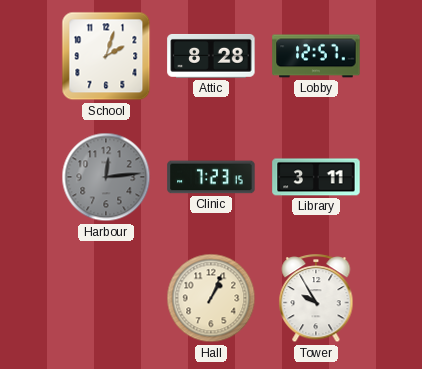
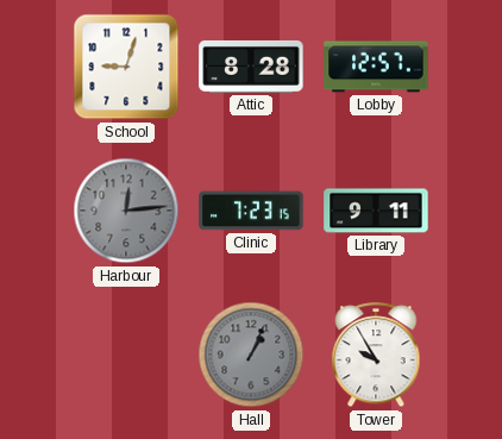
School: 2:03 -> 9:03 (126, 67)
Library: 3:11 -> 9:11 (376, 211)
Hall dial: cream -> grey (251, 355)
